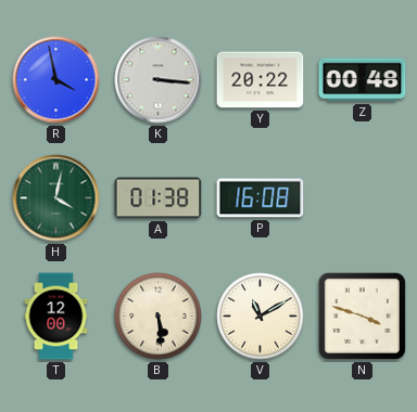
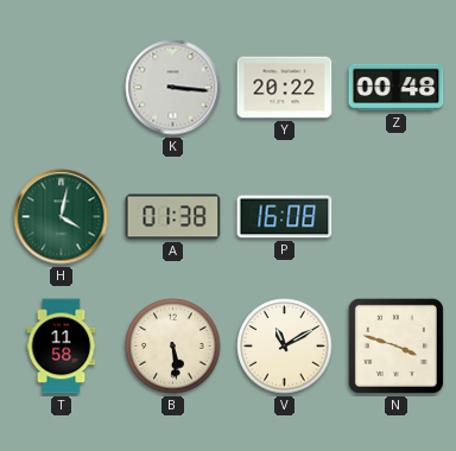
R: 3:58 -> none (56, 80)
T: 12:00 -> 11:58 (62, 347)
